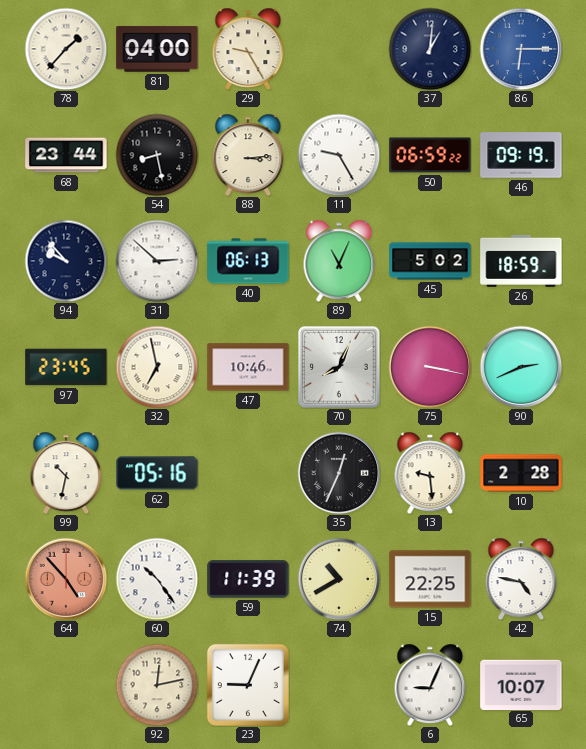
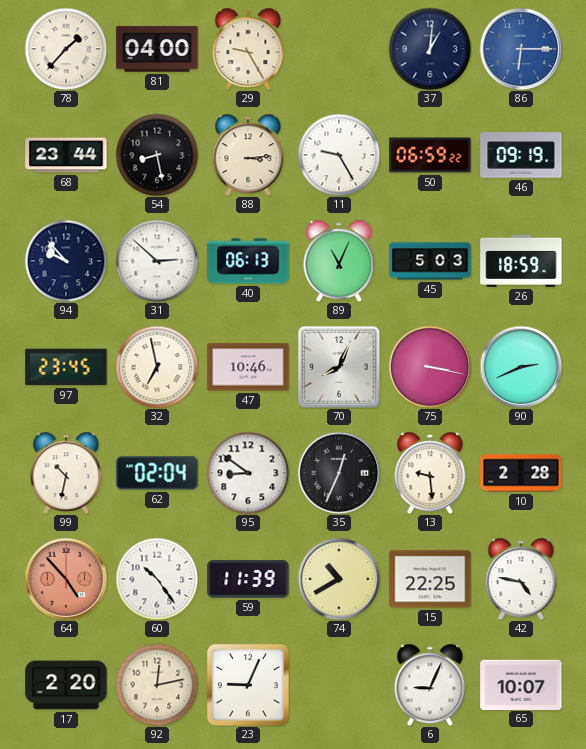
45: 5:02 -> 5:03 (430, 261)
62: 05:16 -> 02:04 (157, 473)
95: none -> 8:51 (248, 473)
17: none -> 2:20 (66, 685)
